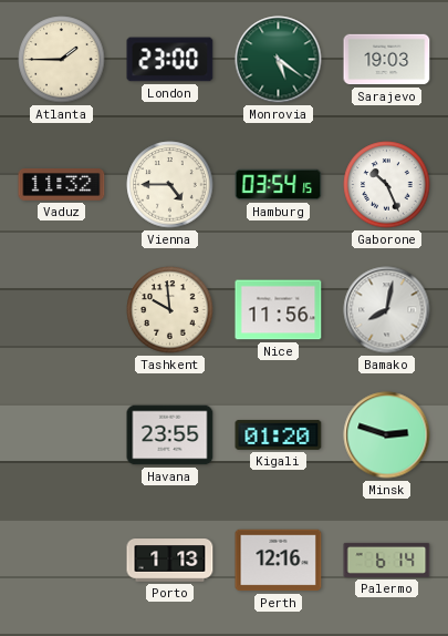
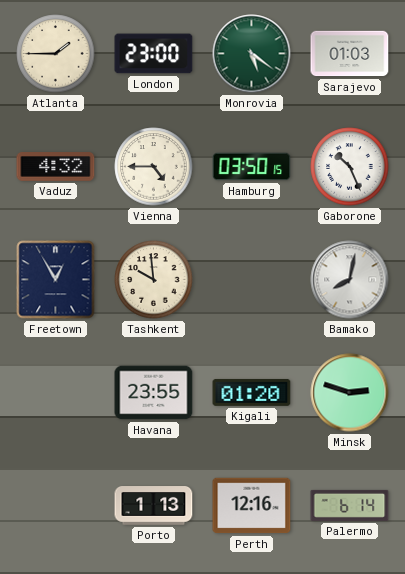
Sarajevo: 19:03 -> 01:03 (350, 54)
Vaduz: 11:32 -> 4:32 (56, 167)
Hamburg: 03:54 -> 03:50 (252, 167)
Freetown: none -> 12:55 (56, 280)
Nice: 11:56 -> none (279, 310)
